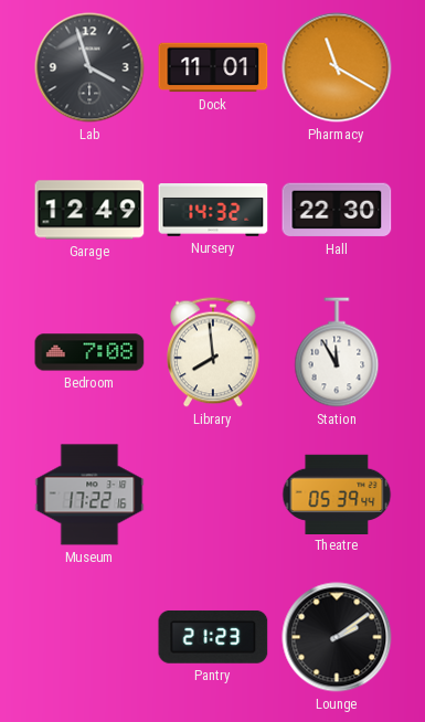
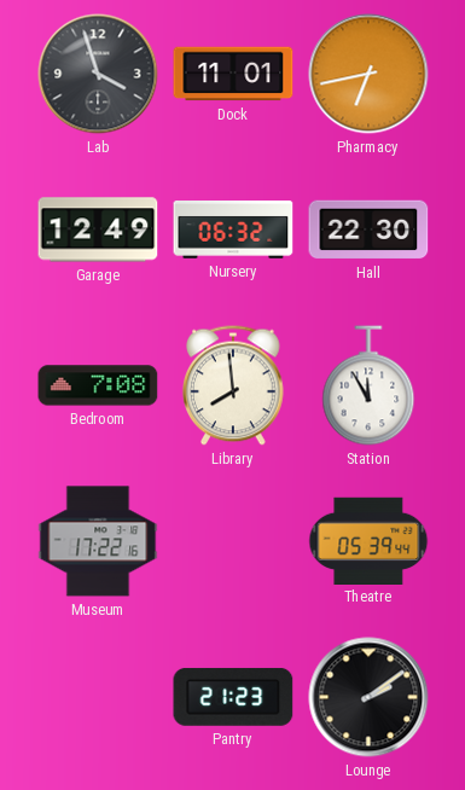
Pharmacy: 11:20 -> 6:43 (368, 74)
Nursery: 14:32 -> 06:32 (233, 231)
